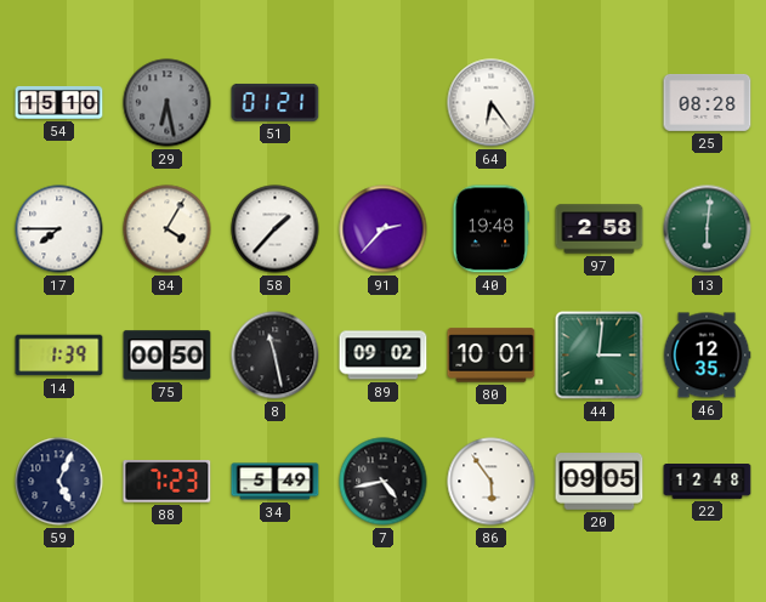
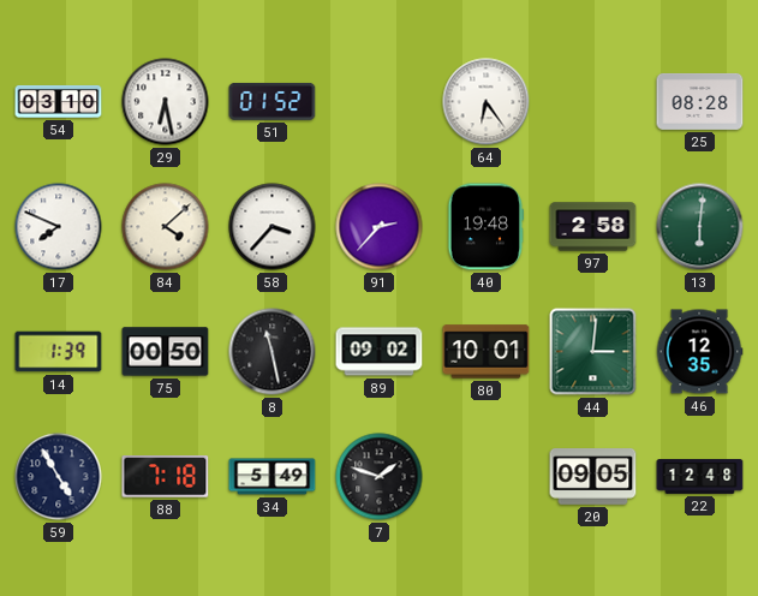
54: 15:10 -> 03:10 (59, 101)
29 dial: grey -> white (166, 102)
51: 01:21 -> 01:52 (273, 101)
17: 7:45 -> 7:49 (59, 227)
84: 4:05 -> 4:08 (166, 227)
58: 1:37 -> 3:37 (273, 227)
59: 5:04 -> 4:55 (59, 477)
88: 7:23 -> 7:18 (166, 477)
7: 4:43 -> 1:48 (380, 477)
86: 5:54 -> none (492, 482)
